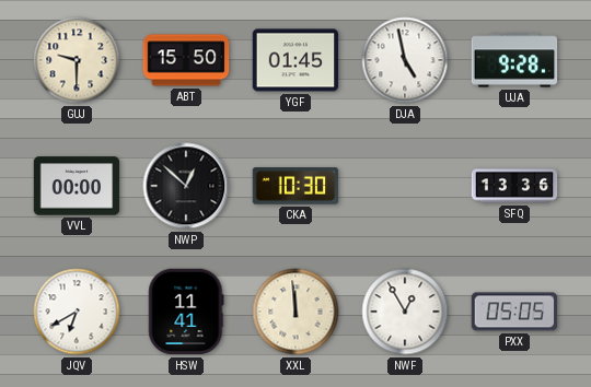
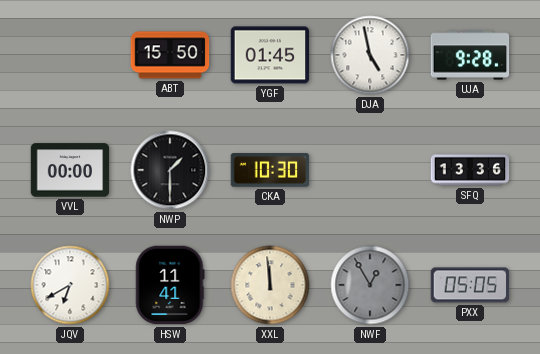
GUJ: 9:30 -> none (77, 60)
NWP: 12:52 -> 1:30 (170, 170)
NWF dial: white -> grey (370, 285)
